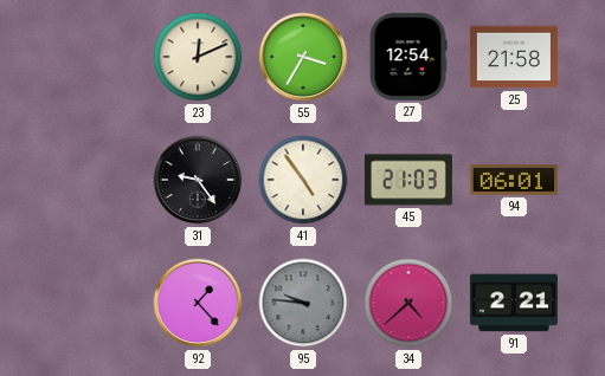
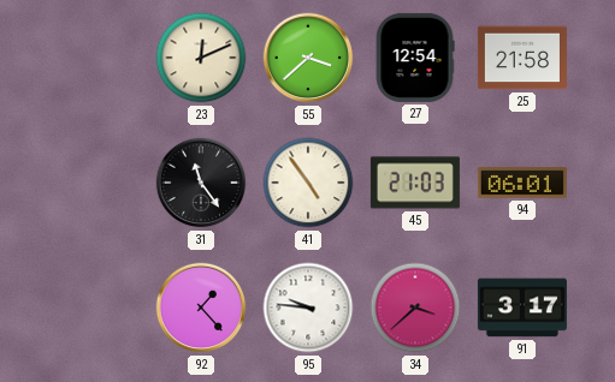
55: 3:35 -> 3:38 (308, 58)
31: 9:24 -> 11:24 (201, 183)
95 dial: grey -> white (308, 308)
34: 4:38 -> 3:38 (415, 308)
91: 2:21 -> 3:17 (522, 308)
